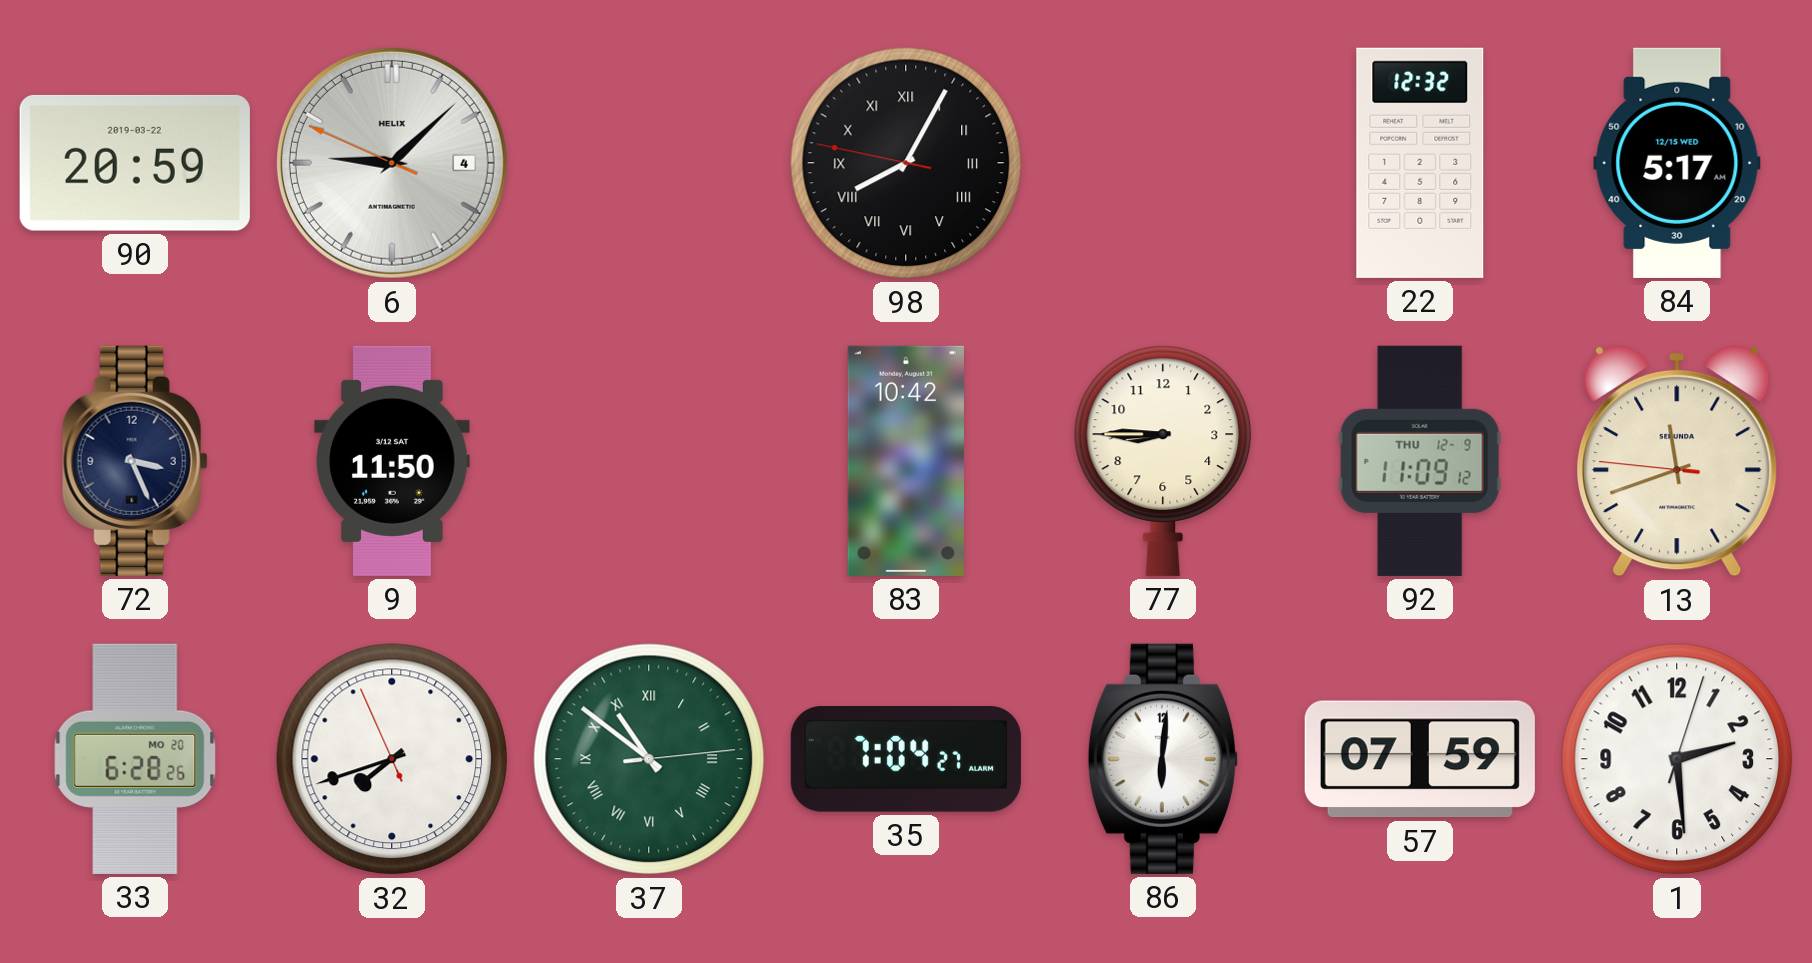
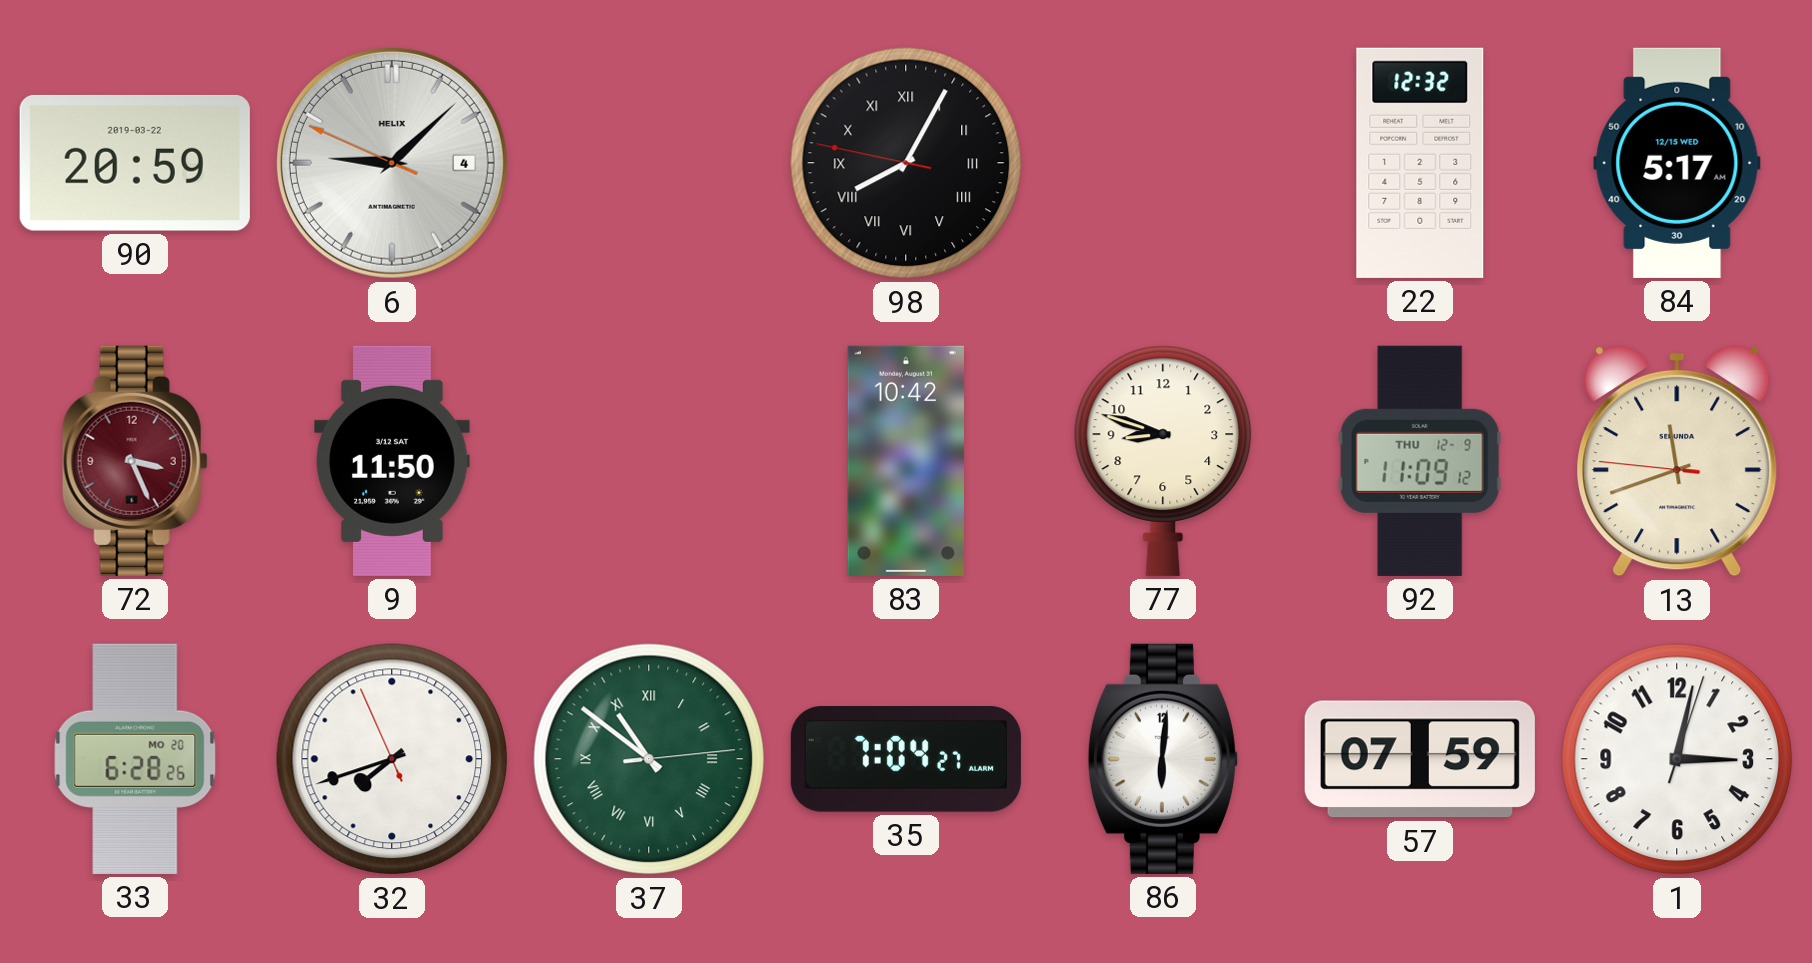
72 dial: navy -> burgundy (135, 461)
77: 8:45 -> 8:48 (1163, 461)
1: 2:29 -> 3:02 (1677, 759)
